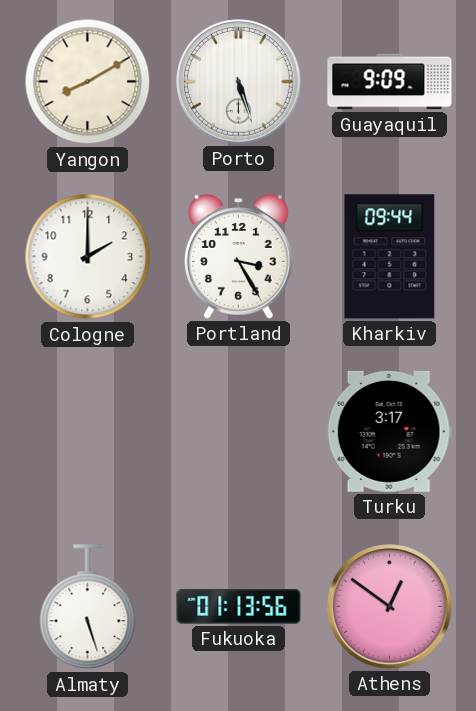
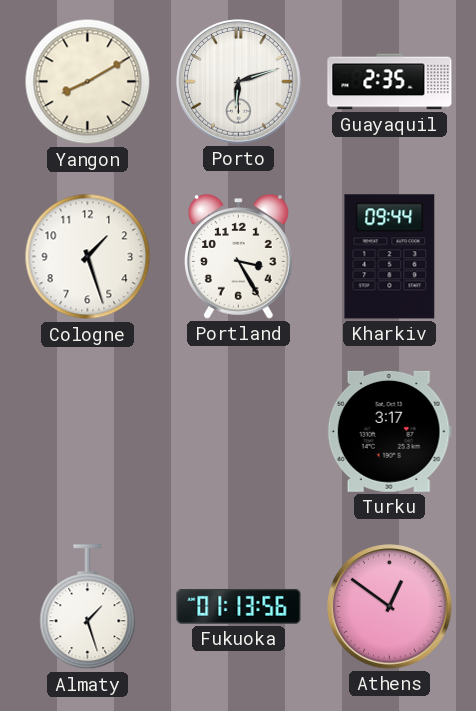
Porto: 5:27 -> 6:12 (239, 82)
Guayaquil: 9:09 -> 2:35 (390, 82)
Cologne: 2:00 -> 1:27 (88, 257)
Almaty: 5:27 -> 1:27 (88, 607)
